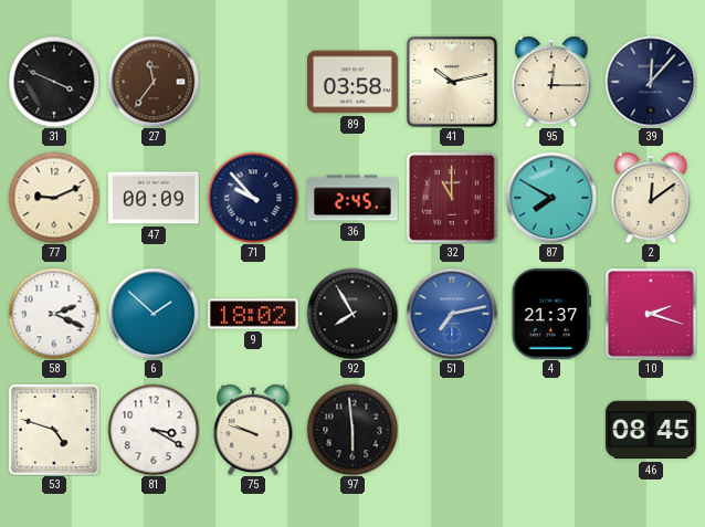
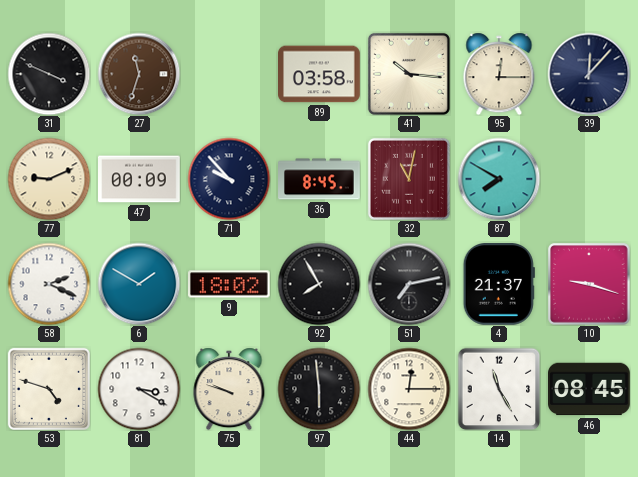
27: 11:36 -> 11:33 (139, 74)
41: 10:13 -> 10:16 (409, 74)
36: 2:45 -> 8:45 (319, 179)
32: 11:00 -> 11:02 (409, 179)
2: 12:09 -> none (651, 198)
6: 1:52 -> 1:50 (139, 284)
51 dial: blue -> black (409, 284)
10: 2:18 -> 9:18 (589, 284)
44: none -> 12:15 (409, 389)
14: none -> 11:25 (499, 389)
